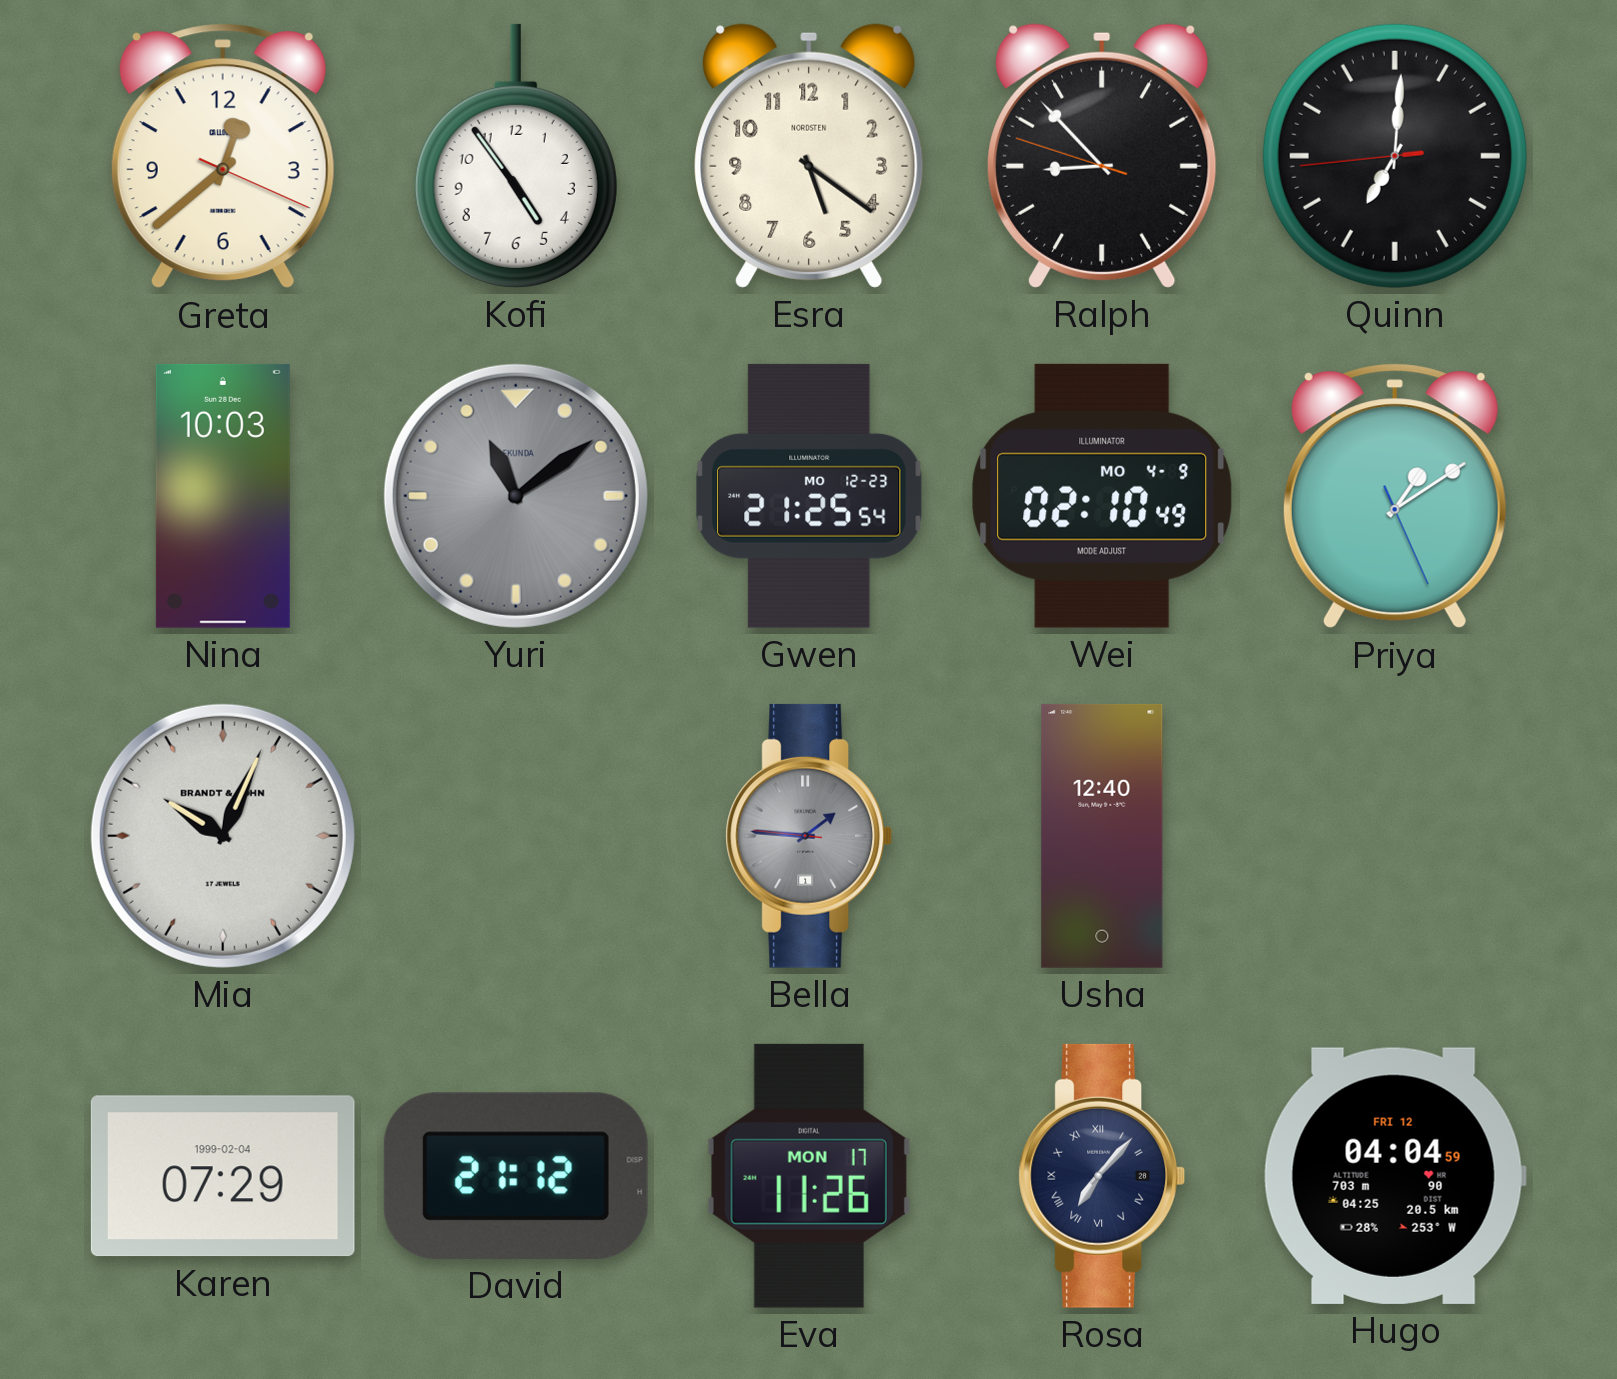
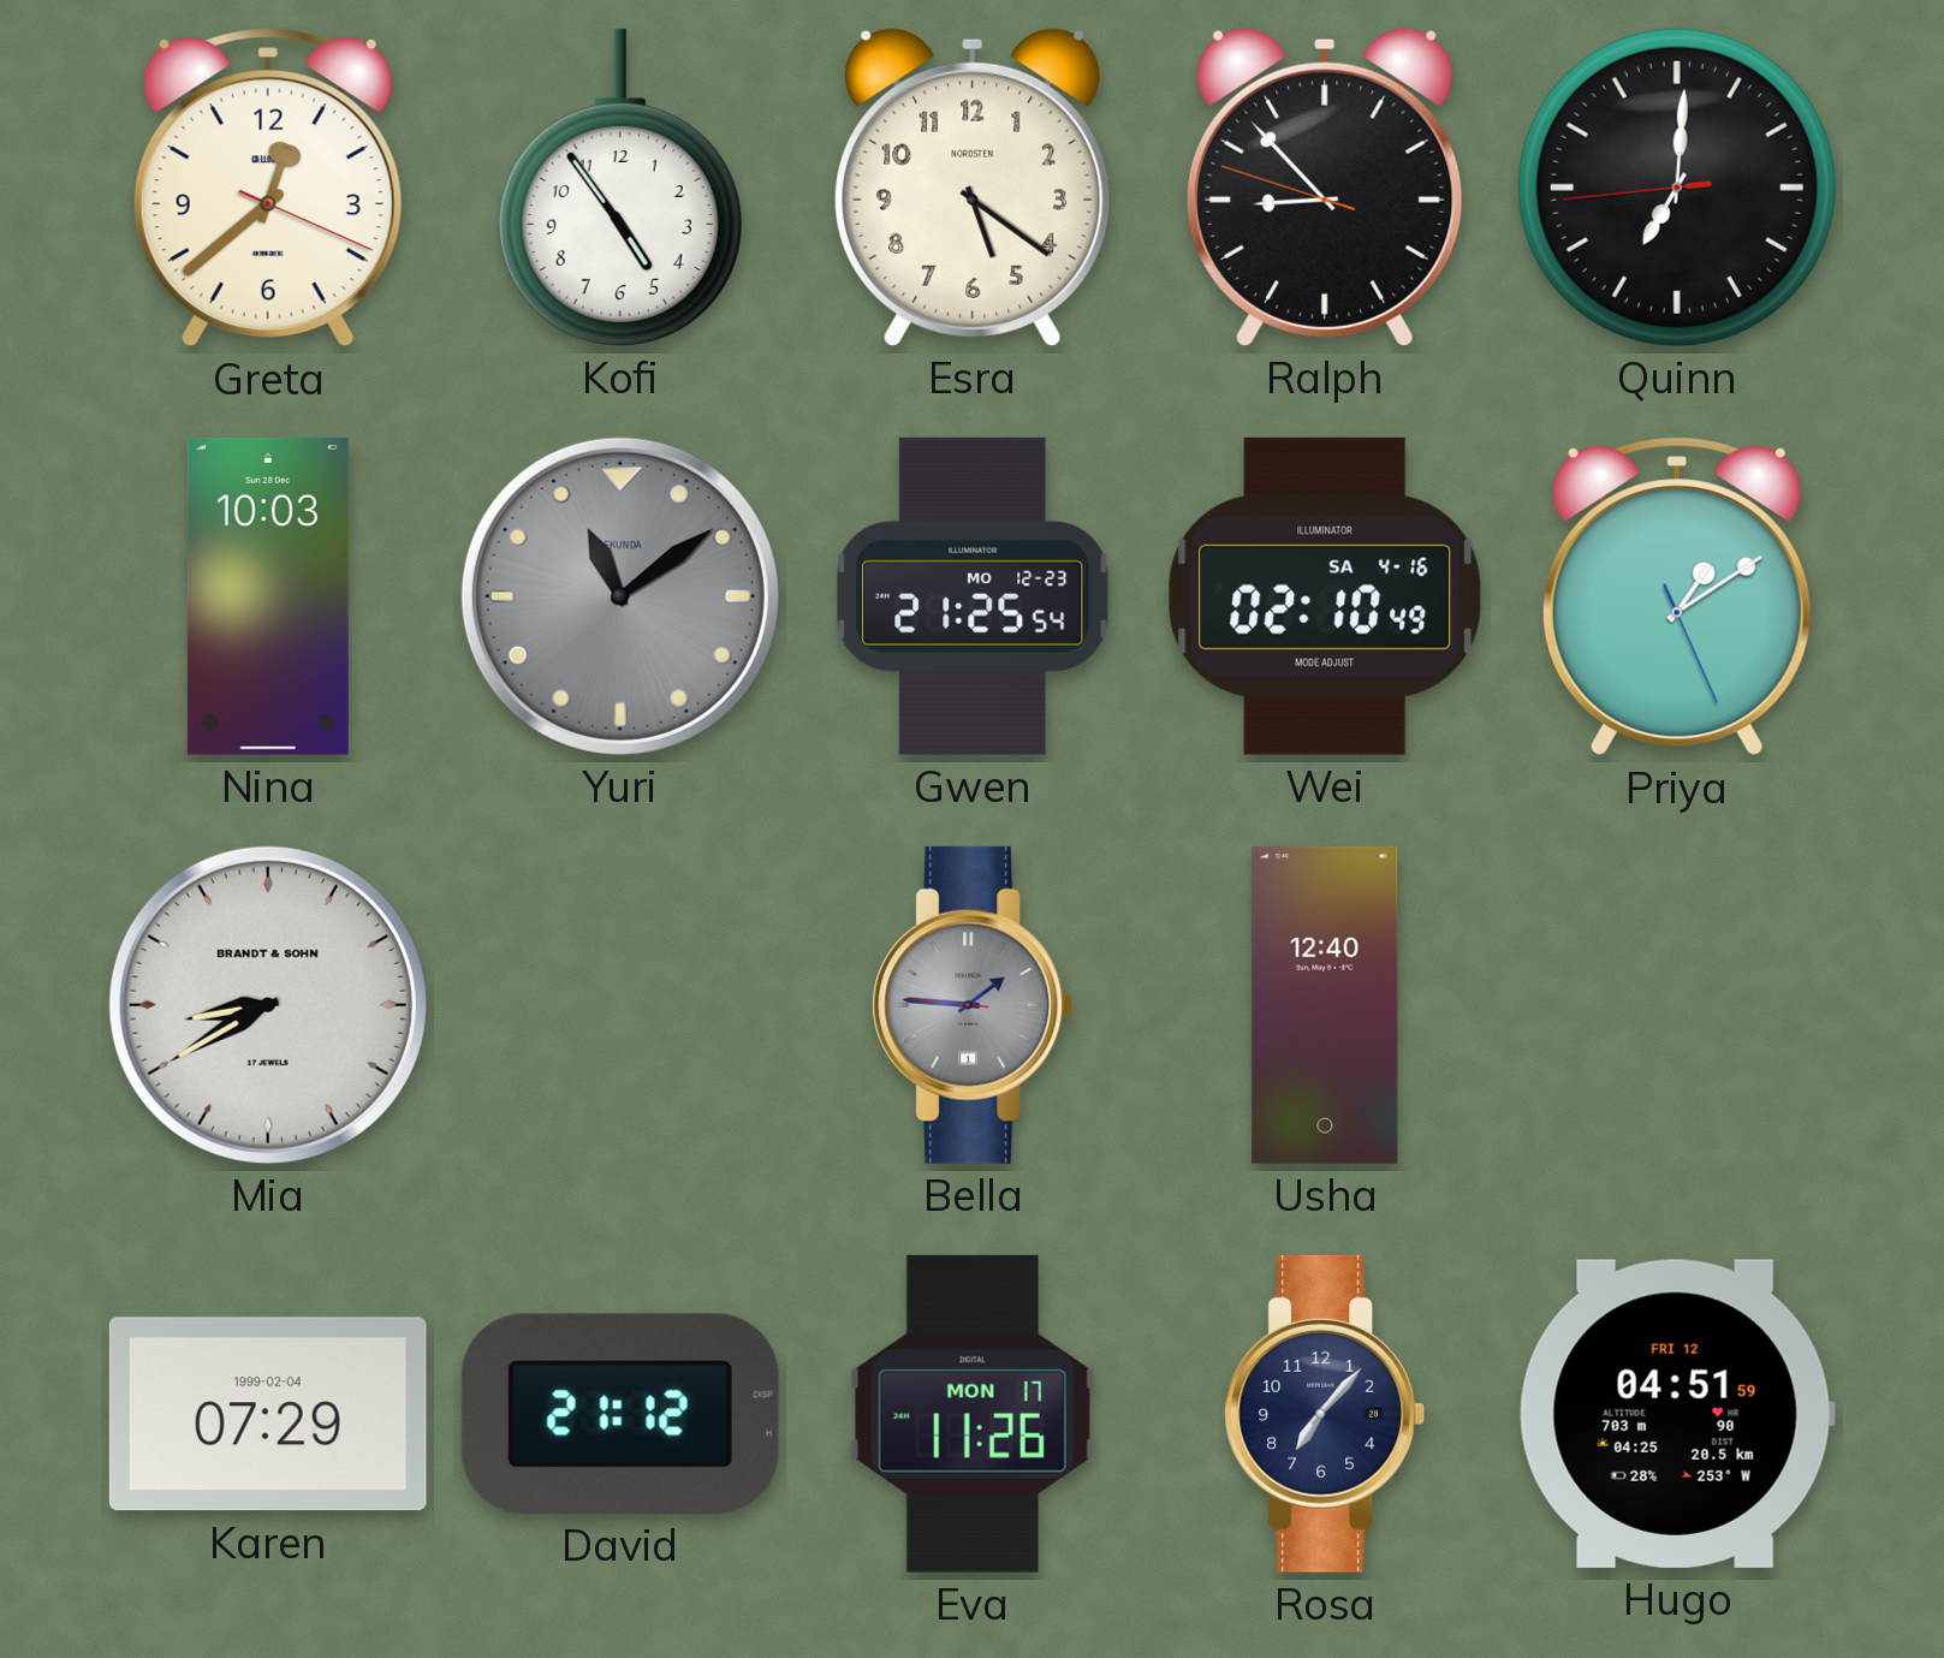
Wei date: MO 4-9 -> SA 4-16 (1325, 596)
Mia: 10:04 -> 8:40 (268, 1005)
Rosa numerals: Roman -> Arabic (1325, 1414)
Hugo: 04:04 -> 04:51 (1677, 1414)
